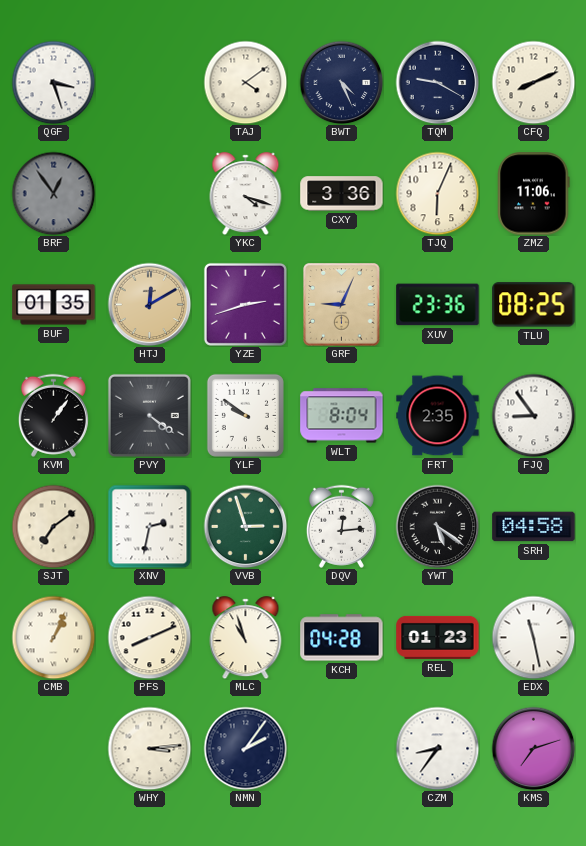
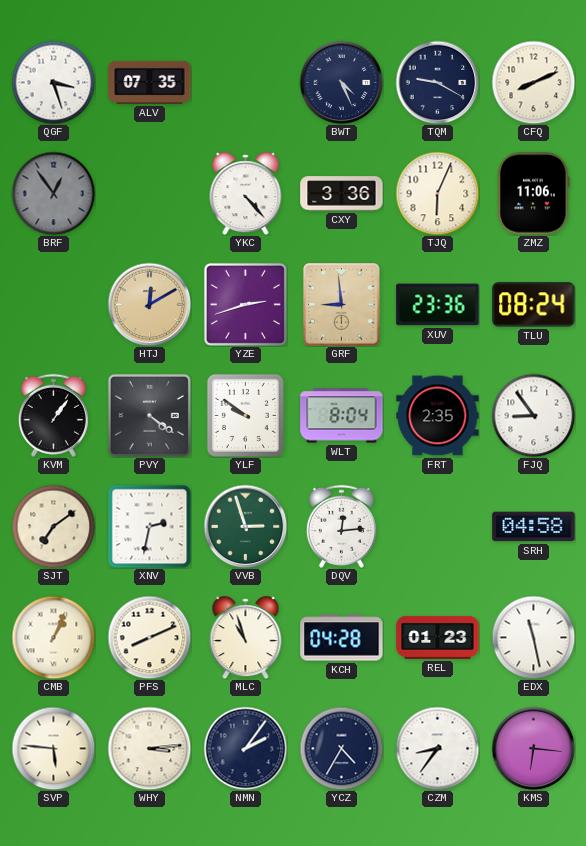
ALV: none -> 07:35 (150, 82)
TAJ: 4:09 -> none (245, 82)
YKC: 4:18 -> 4:23 (246, 194)
BUF: 01:35 -> none (54, 305)
GRF: 9:04 -> 8:59 (342, 305)
TLU: 08:25 -> 08:24 (534, 305)
YWT: 5:21 -> none (437, 526)
SVP: none -> 5:46 (53, 748)
YCZ: none -> 4:35 (341, 748)
KMS: 7:12 -> 6:16 (533, 748)
